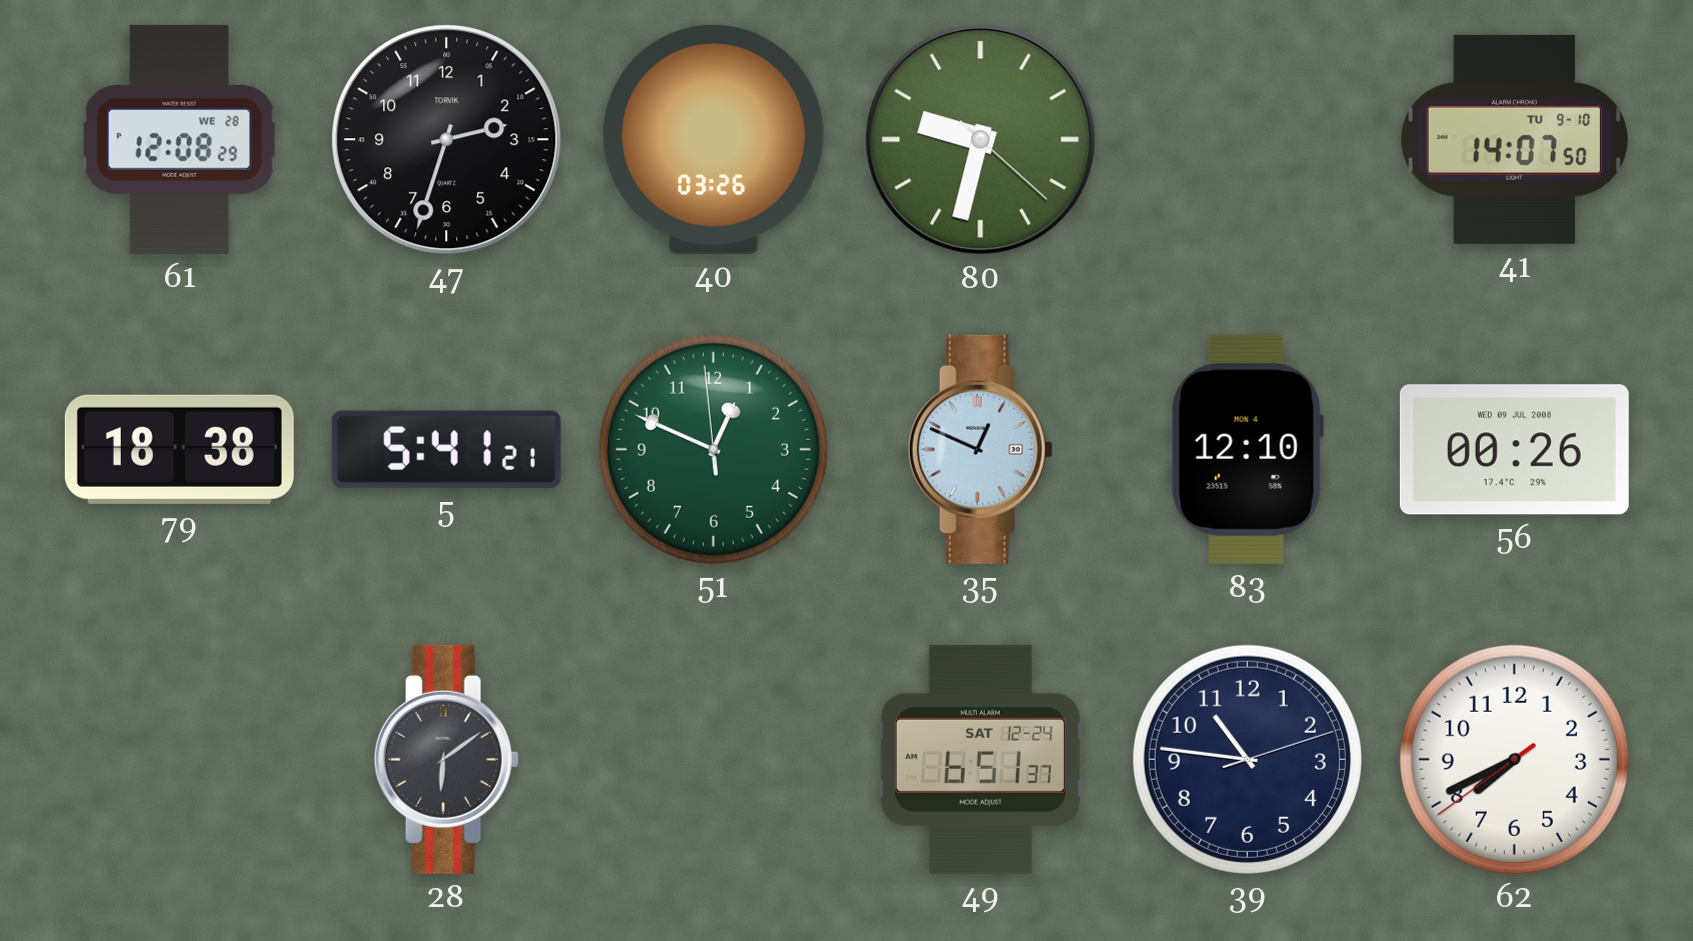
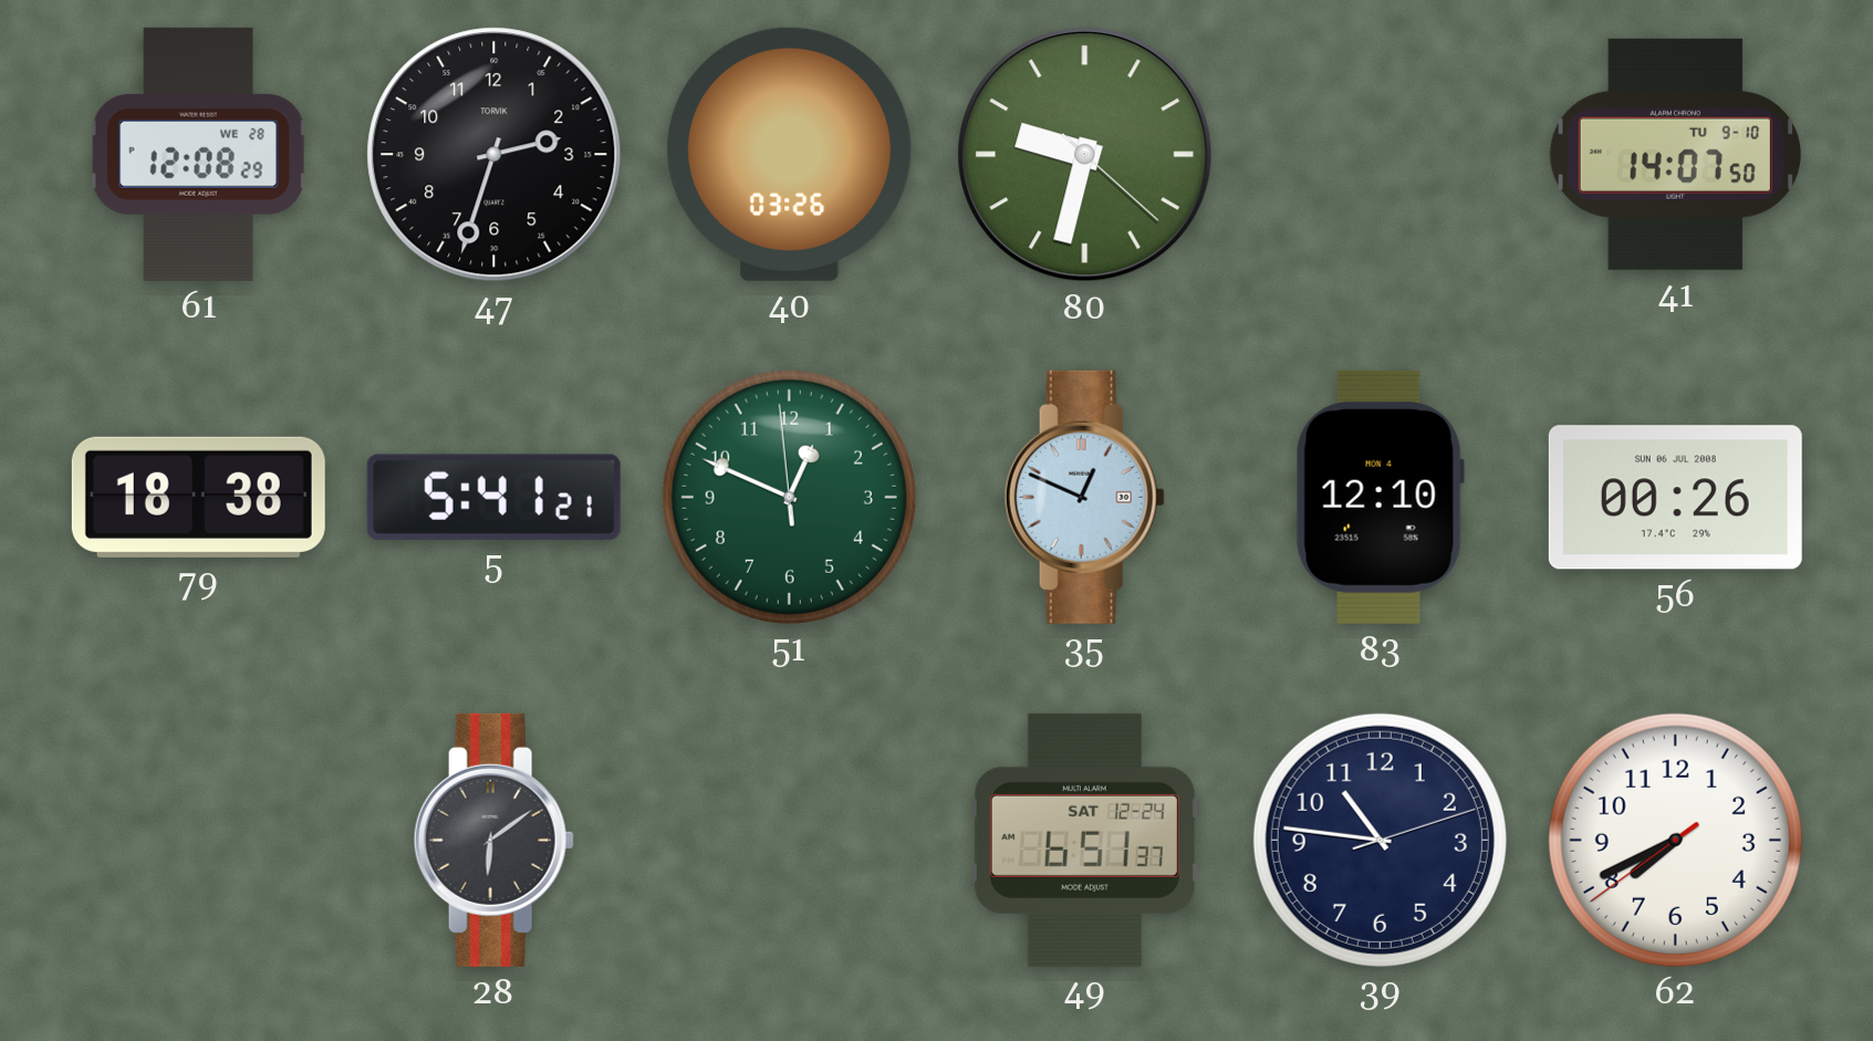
56 date: WED 09 JUL 2008 -> SUN 06 JUL 2008 (1675, 498)
